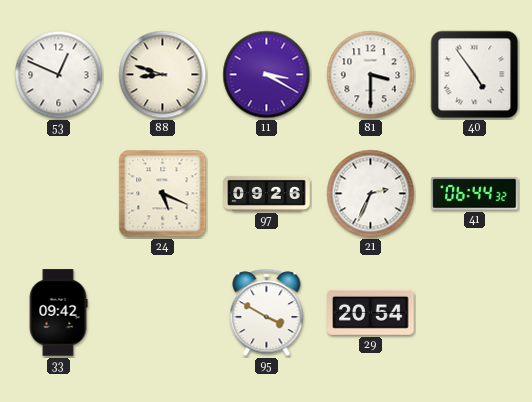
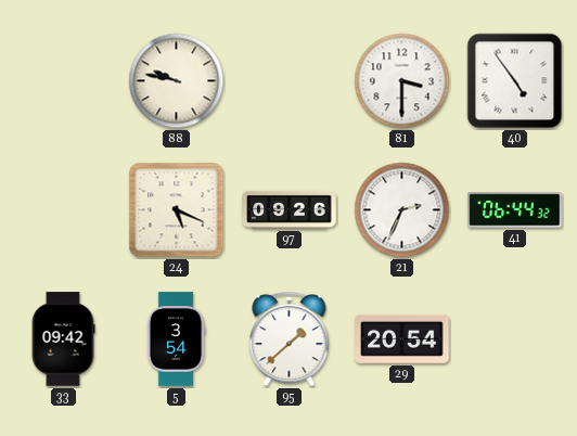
53: 12:49 -> none (59, 75)
88: 8:48 -> 9:47 (177, 81)
11: 3:20 -> none (267, 75)
5: none -> 3:54 (176, 339)
95: 3:50 -> 1:38 (290, 339)
